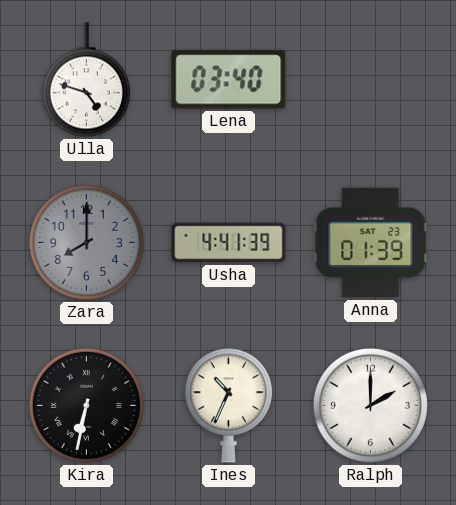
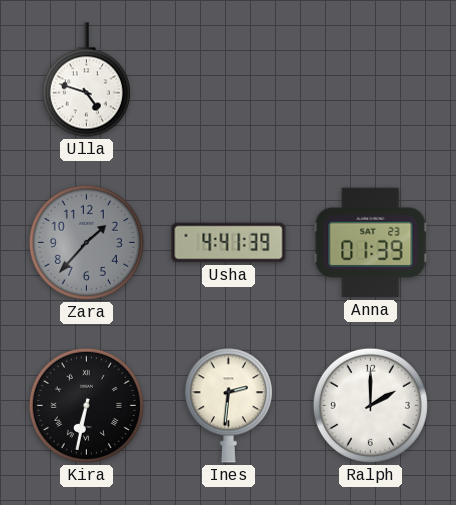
Lena: 03:40 -> none (229, 80)
Zara: 8:00 -> 1:37 (86, 242)
Ines: 10:34 -> 2:31 (228, 406)
